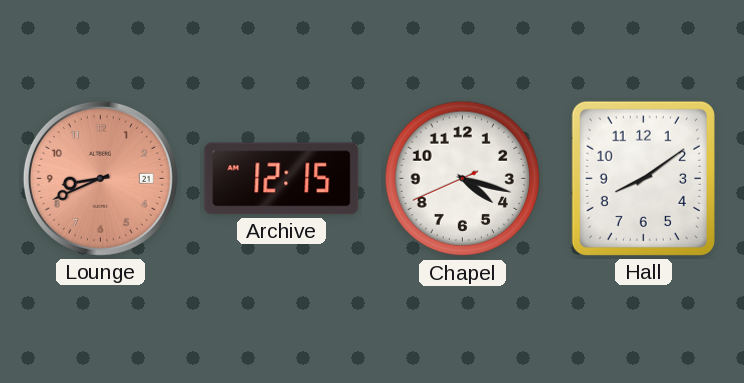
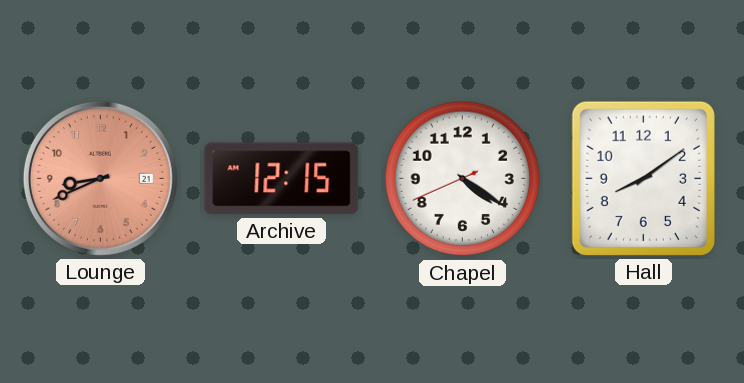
Chapel: 4:17 -> 4:20 (463, 179)
